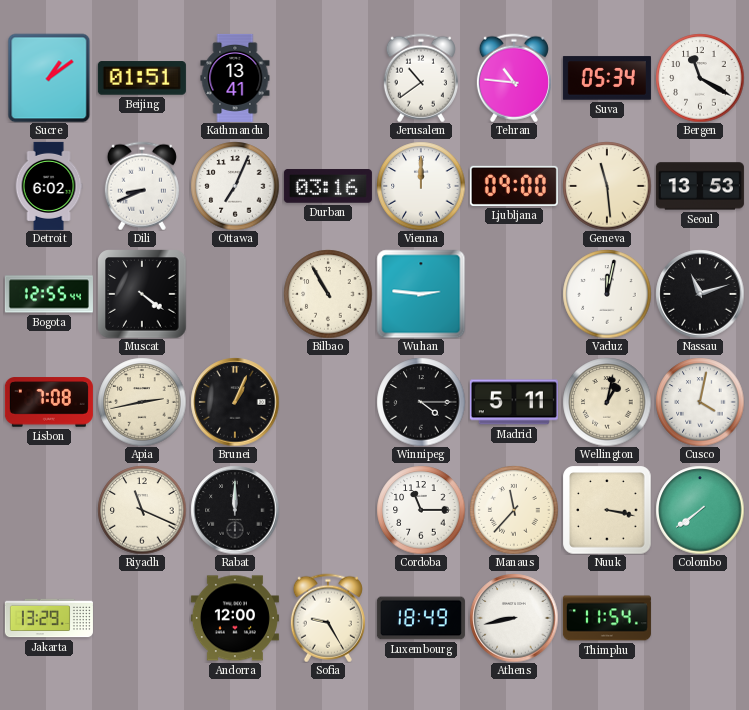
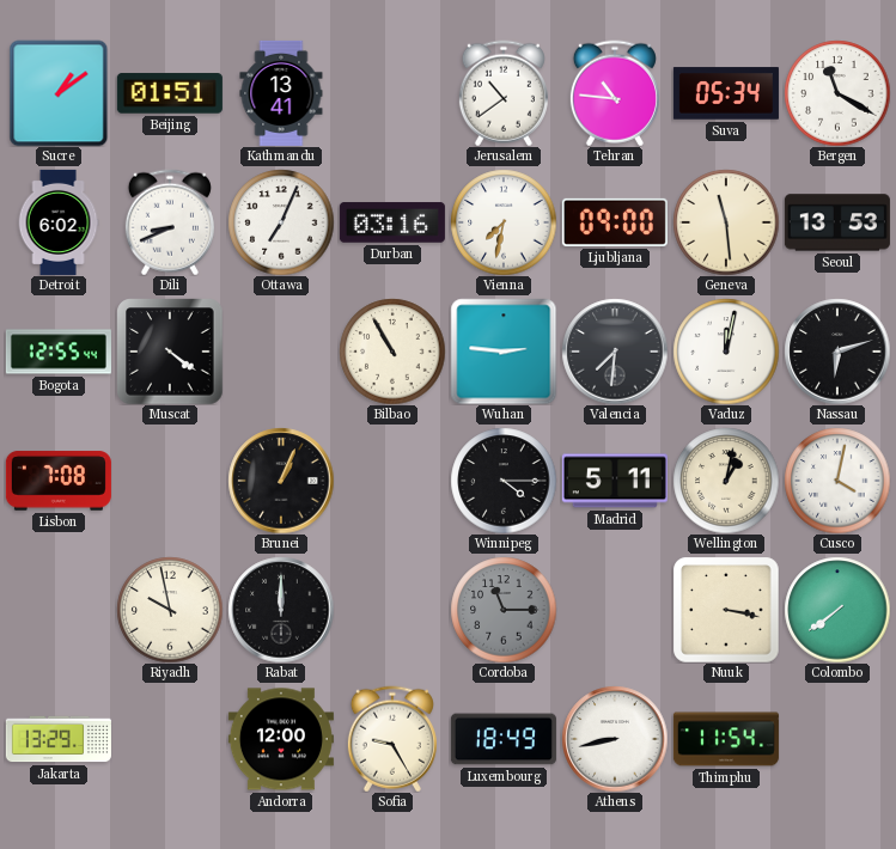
Vienna: 12:00 -> 7:32 (504, 222)
Valencia: none -> 7:31 (615, 352)
Nassau: 11:12 -> 6:12 (837, 352)
Apia: 2:43 -> none (142, 402)
Riyadh: 11:19 -> 9:58 (170, 610)
Cordoba dial: white -> grey (504, 610)
Manaus: 11:37 -> none (514, 510)
